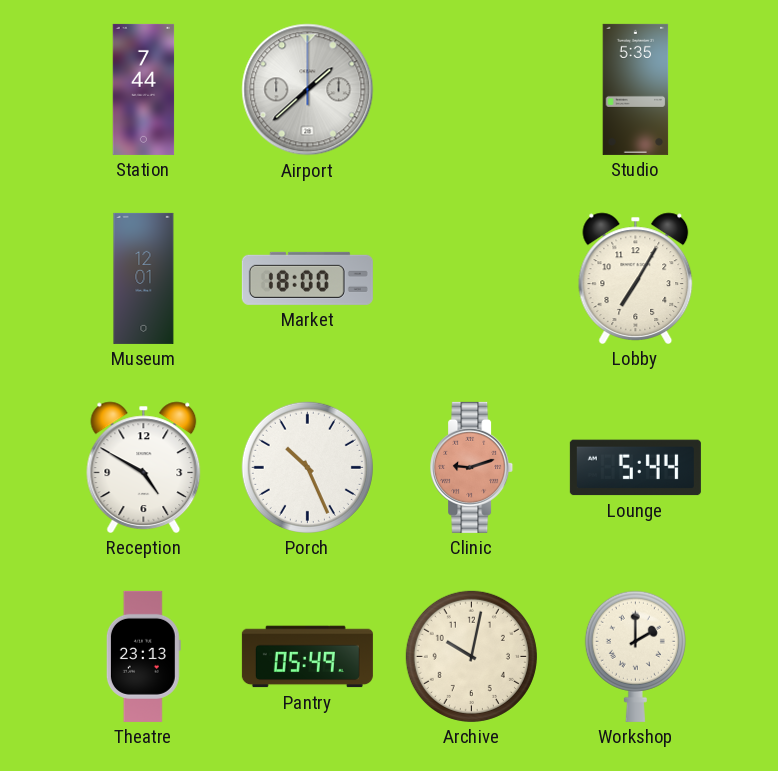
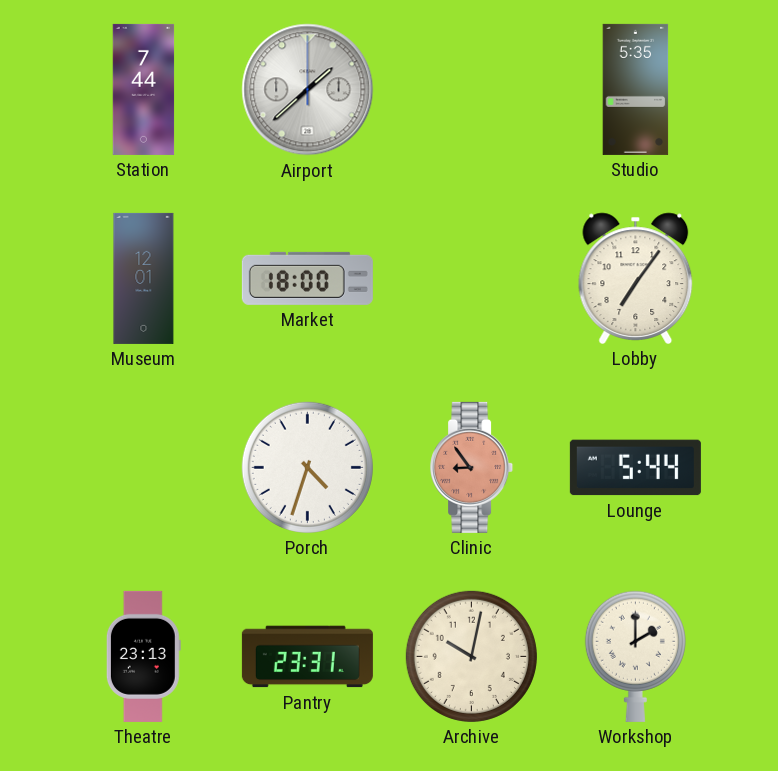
Lobby: 7:05 -> 7:06 (636, 278)
Reception: 4:50 -> none (144, 467)
Porch: 10:26 -> 4:33 (307, 467)
Clinic: 9:12 -> 8:54 (472, 467)
Pantry: 05:49 -> 23:31 (307, 657)
